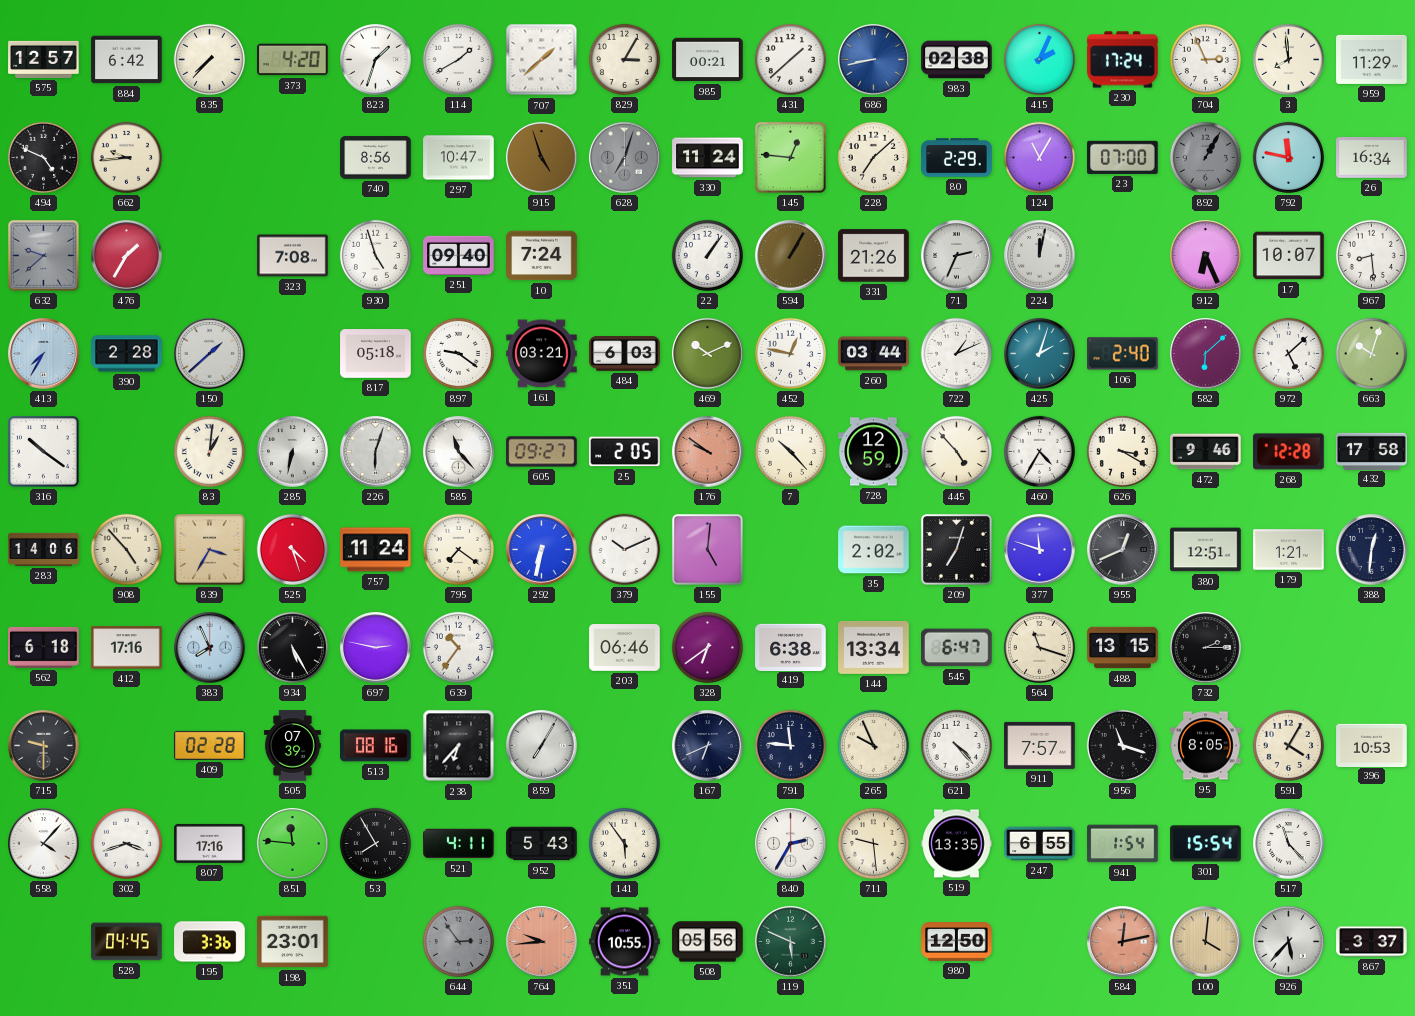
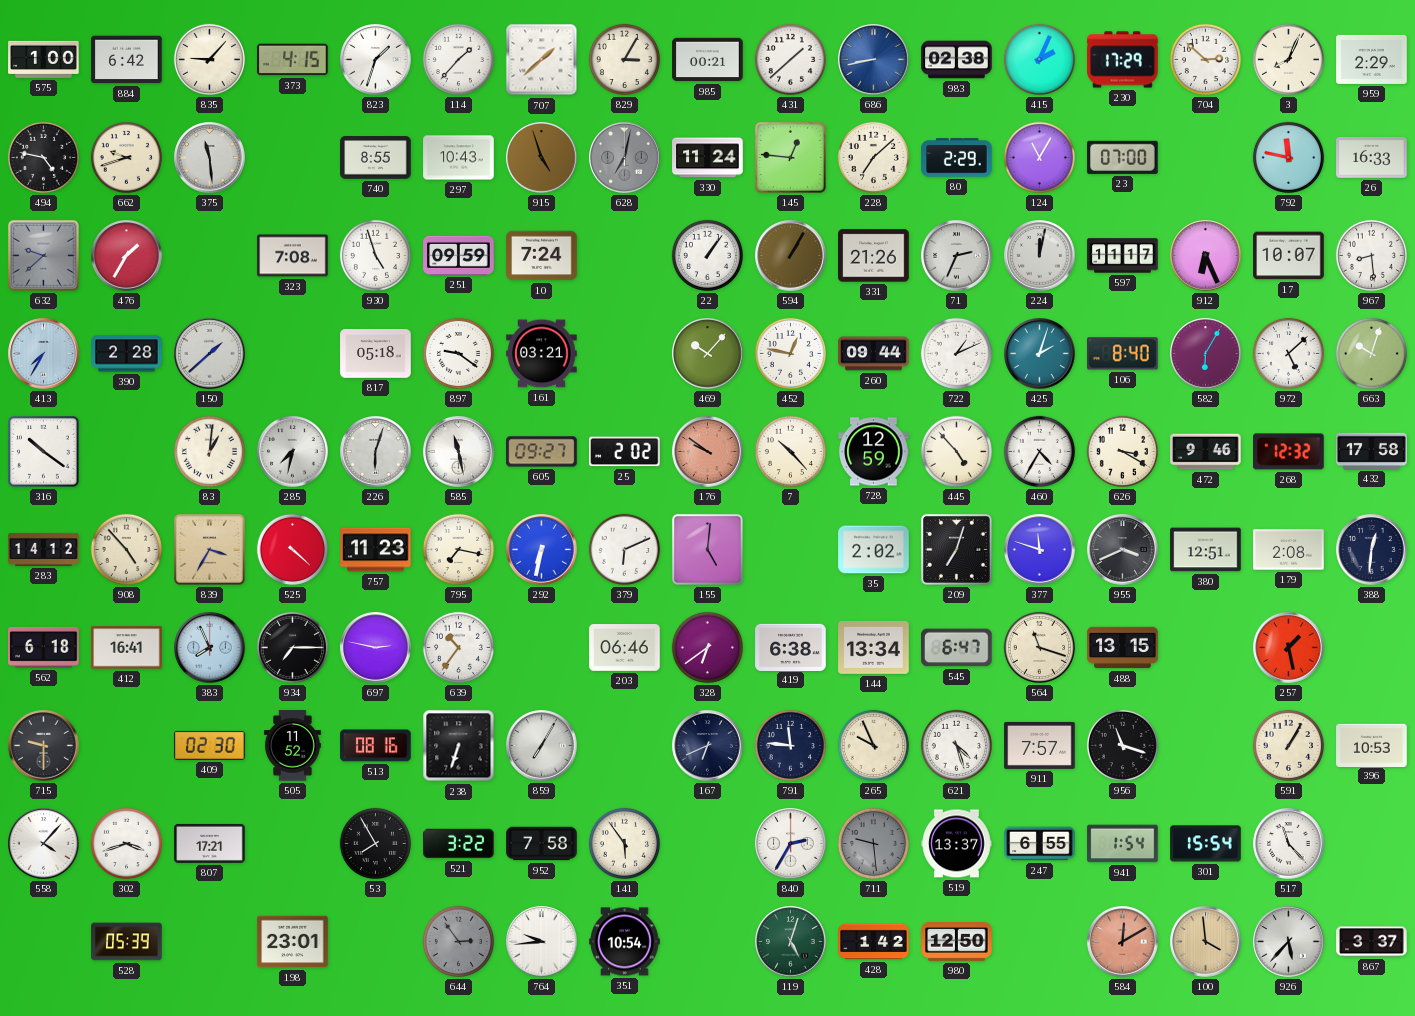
575: 12:57 -> 1:00 (44, 59)
835: 7:37 -> 9:07 (209, 59)
373: 4:20 -> 4:15 (293, 60)
114: 1:40 -> 1:37 (458, 59)
230: 17:24 -> 17:29 (1123, 60)
704: 2:56 -> 2:52 (1205, 59)
3: 7:59 -> 8:04 (1288, 59)
959: 11:29 -> 2:29 (1372, 59)
494: 4:49 -> 4:47 (43, 157)
662: 9:44 -> 9:42 (126, 157)
375: none -> 11:29 (210, 158)
740: 8:56 -> 8:55 (376, 158)
297: 10:47 -> 10:43 (459, 158)
628: 7:03 -> 7:02 (625, 158)
892: 1:05 -> none (1205, 157)
26: 16:34 -> 16:33 (1372, 158)
251: 09:40 -> 09:59 (459, 255)
597: none -> 11:17 (1123, 256)
484: 6:03 -> none (625, 354)
469: 10:11 -> 10:07 (708, 354)
260: 03:44 -> 09:44 (874, 354)
106: 2:40 -> 8:40 (1123, 354)
582: 6:08 -> 6:05 (1206, 354)
285: 6:32 -> 7:32 (293, 452)
585: 11:23 -> 11:28 (459, 452)
25: 2:05 -> 2:02 (625, 452)
268: 12:28 -> 12:32 (1289, 452)
283: 14:06 -> 14:12 (44, 549)
525: 4:27 -> 4:22 (292, 549)
757: 11:24 -> 11:23 (376, 550)
795: 7:21 -> 7:17 (458, 549)
379: 10:11 -> 6:11 (624, 549)
955: 12:41 -> 3:41 (1123, 550)
179: 1:21 -> 2:08 (1289, 550)
412: 17:16 -> 16:41 (127, 648)
934: 5:25 -> 7:15 (292, 647)
732: 2:15 -> none (1206, 648)
257: none -> 1:28 (1289, 648)
409: 02:28 -> 02:30 (210, 745)
505: 07:39 -> 11:52 (292, 746)
238: 6:37 -> 6:33 (459, 746)
621: 4:23 -> 4:27 (956, 745)
95: 8:05 -> none (1206, 746)
591: 4:05 -> 1:05 (1288, 745)
807: 17:16 -> 17:21 (210, 843)
851: 11:46 -> none (293, 844)
521: 4:11 -> 3:22 (459, 844)
952: 5:43 -> 7:58 (542, 844)
711 dial: cream -> grey (873, 843)
519: 13:35 -> 13:37 (957, 844)
528: 04:45 -> 05:39 (127, 942)
195: 3:36 -> none (210, 942)
764 dial: salmon -> white (542, 942)
351: 10:55 -> 10:54 (625, 942)
508: 05:56 -> none (708, 942)
119: 5:49 -> 5:03 (791, 942)
428: none -> 1:42 (874, 942)
584: 12:13 -> 12:10 (1123, 942)
100: 4:01 -> 3:59 (1206, 942)
